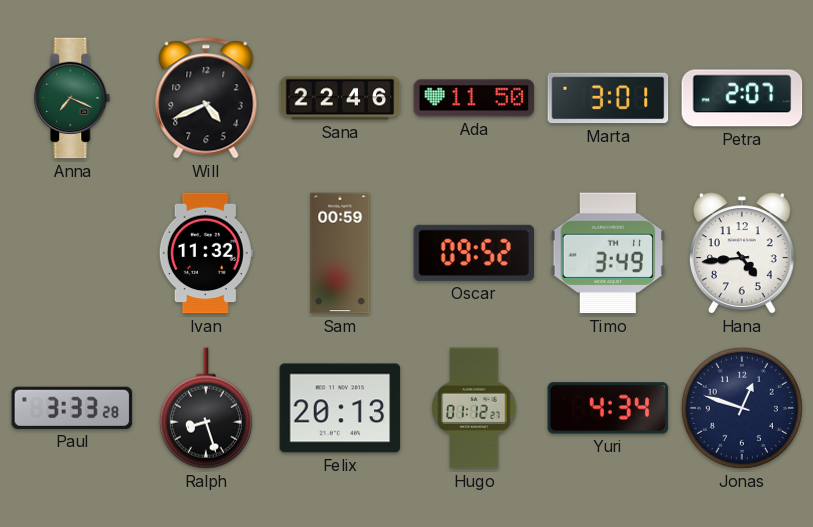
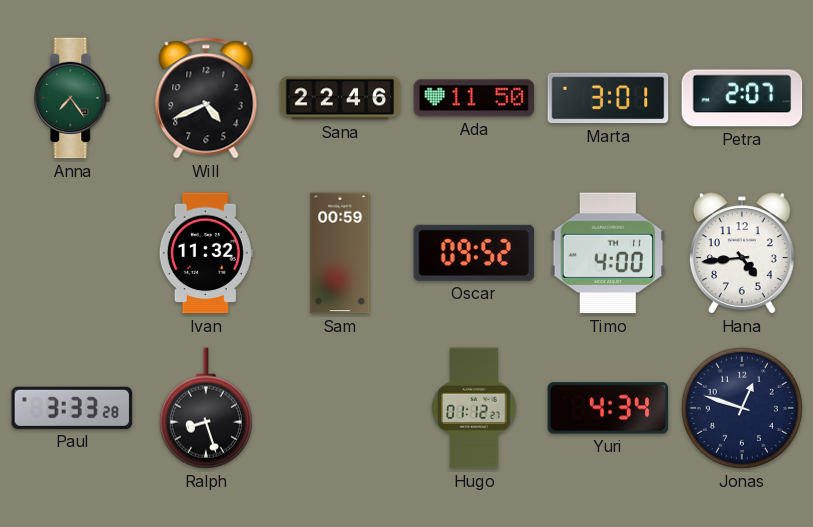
Anna: 7:19 -> 7:24 (72, 98)
Timo: 3:49 -> 4:00 (607, 253)
Felix: 20:13 -> none (340, 408)
